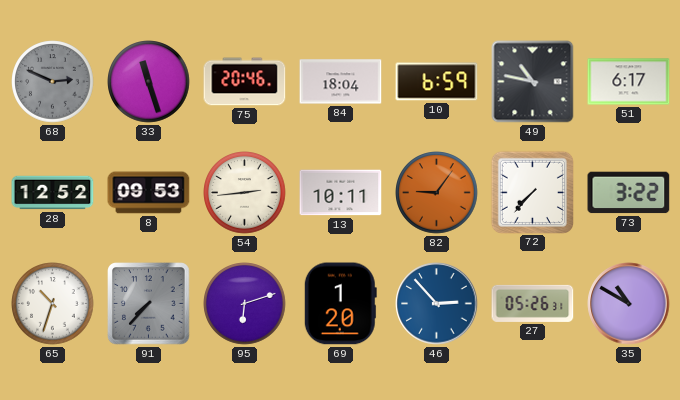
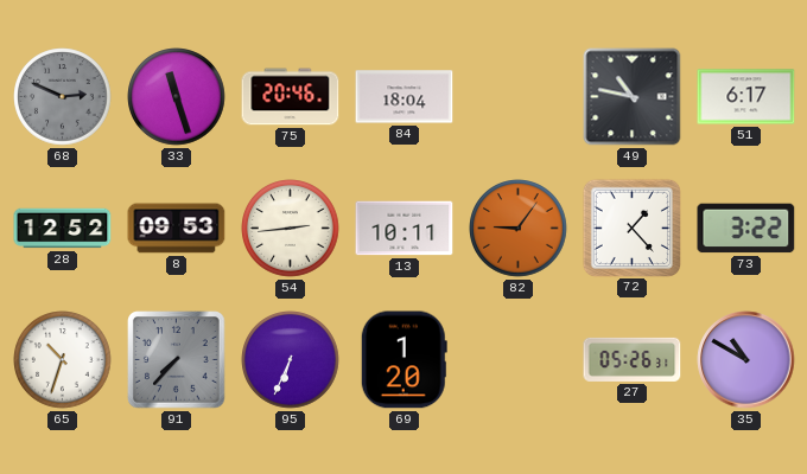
10: 6:59 -> none (437, 82)
72: 7:37 -> 1:23 (631, 228)
95: 6:12 -> 6:34 (291, 360)
46: 2:53 -> none (437, 304)
